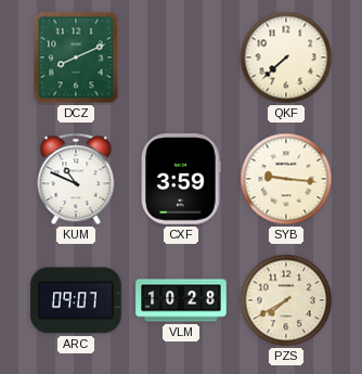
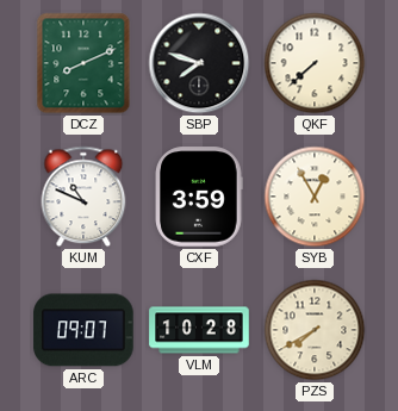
SBP: none -> 7:48 (199, 63)
SYB: 9:16 -> 12:55 (315, 197)
